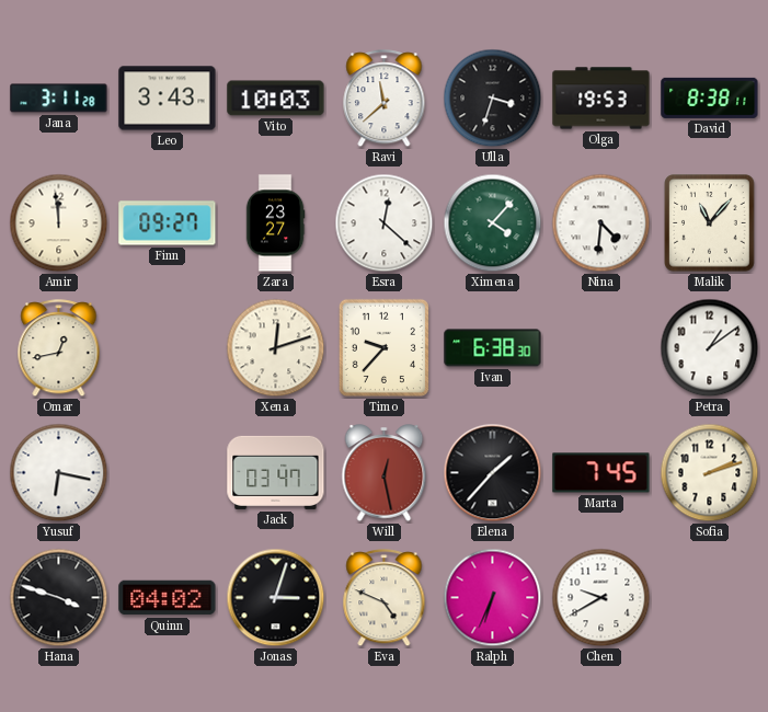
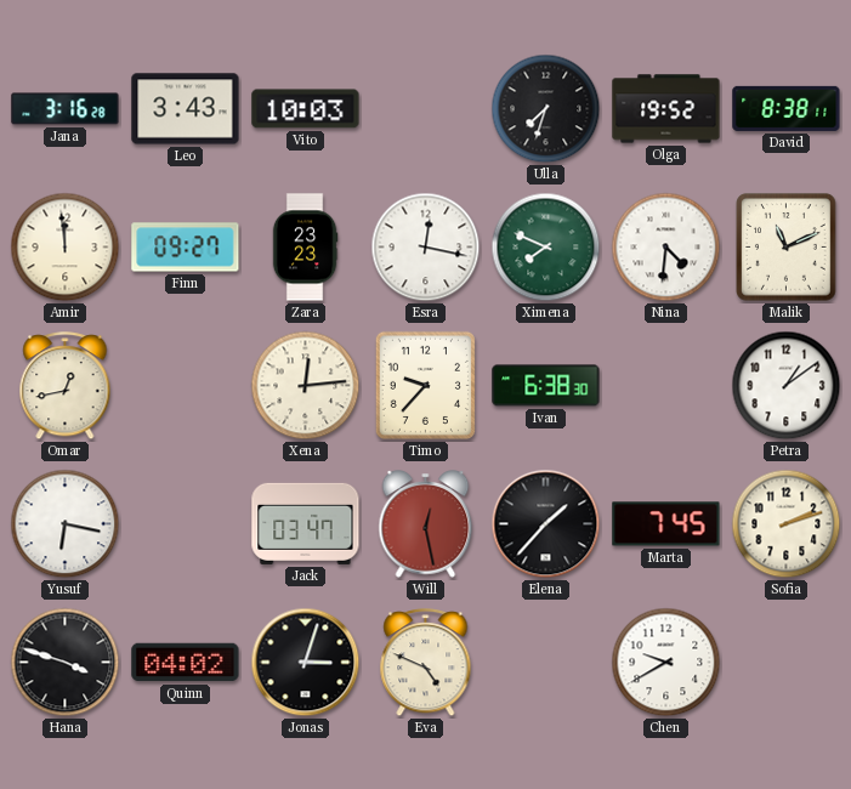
Jana: 3:11 -> 3:16 (66, 109)
Ravi: 11:38 -> none (385, 99)
Ulla: 3:33 -> 7:33 (546, 109)
Olga: 19:53 -> 19:52 (666, 109)
Zara: 23:27 -> 23:23 (305, 248)
Esra: 12:22 -> 12:17 (426, 248)
Ximena: 4:07 -> 7:49 (546, 248)
Malik: 11:07 -> 11:11 (787, 248)
Xena: 12:12 -> 12:14 (306, 386)
Ralph: 6:34 -> none (493, 598)
